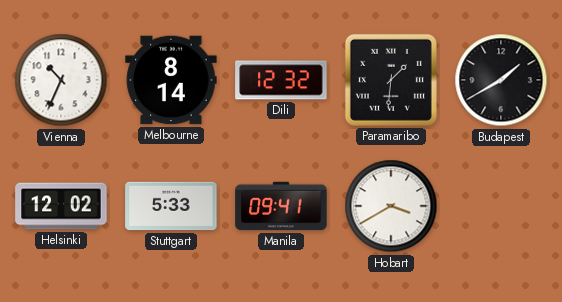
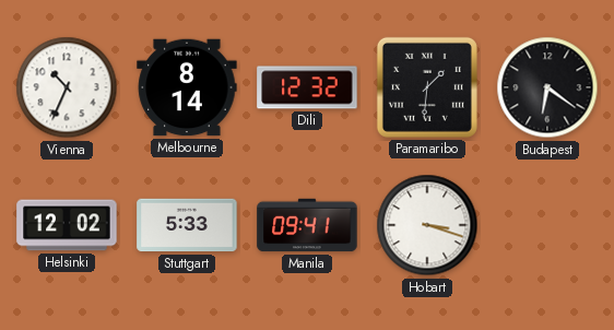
Budapest: 1:40 -> 6:21 (547, 87)
Hobart: 3:40 -> 3:18 (427, 225)
